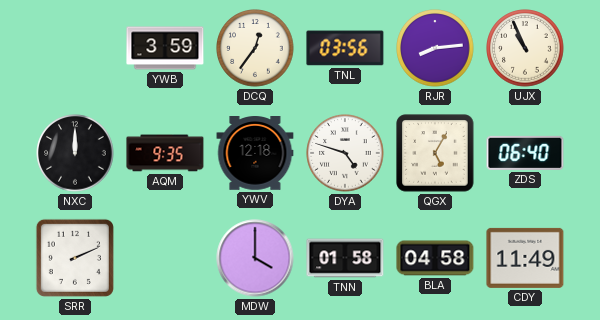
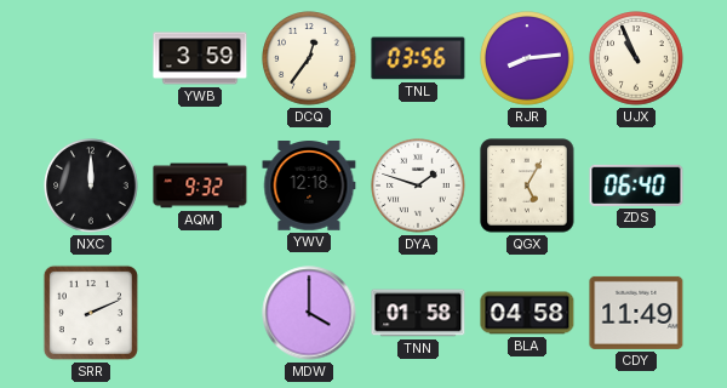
AQM: 9:35 -> 9:32 (200, 186)
DYA: 4:48 -> 1:48 (418, 186)
